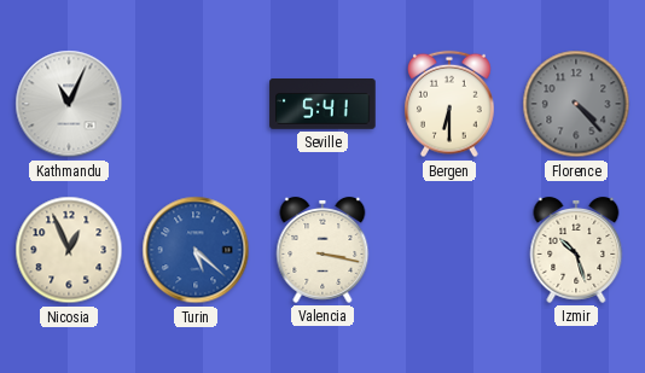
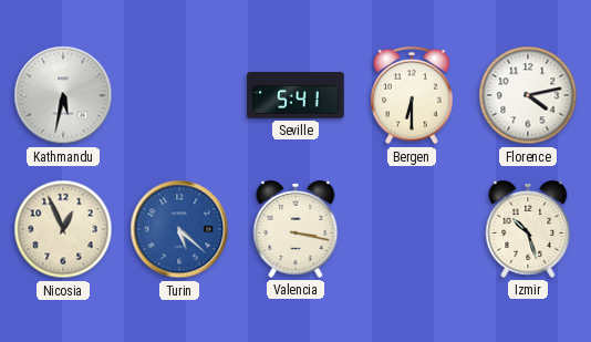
Kathmandu: 11:04 -> 5:32 (63, 95)
Florence: 4:23 -> 4:13 (528, 95)
Florence dial: grey -> white (528, 95)
